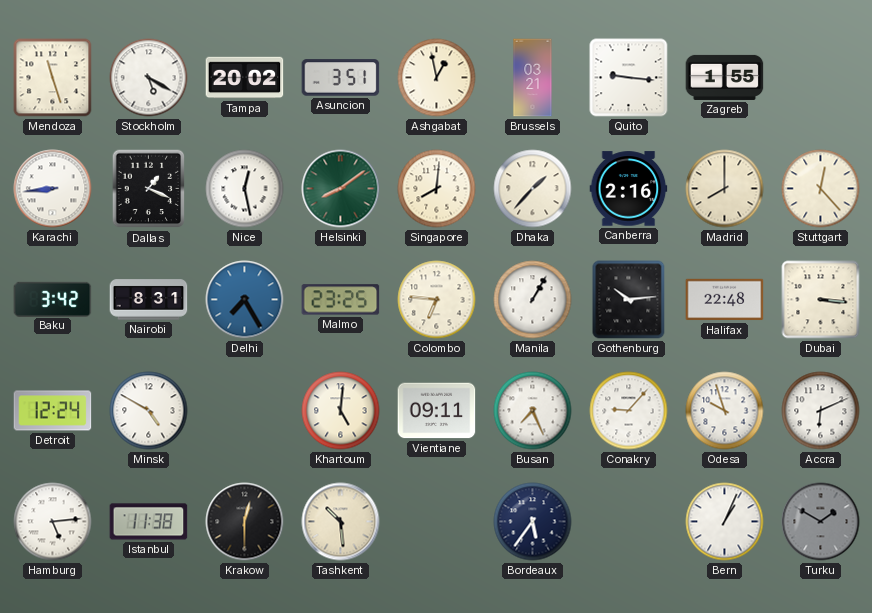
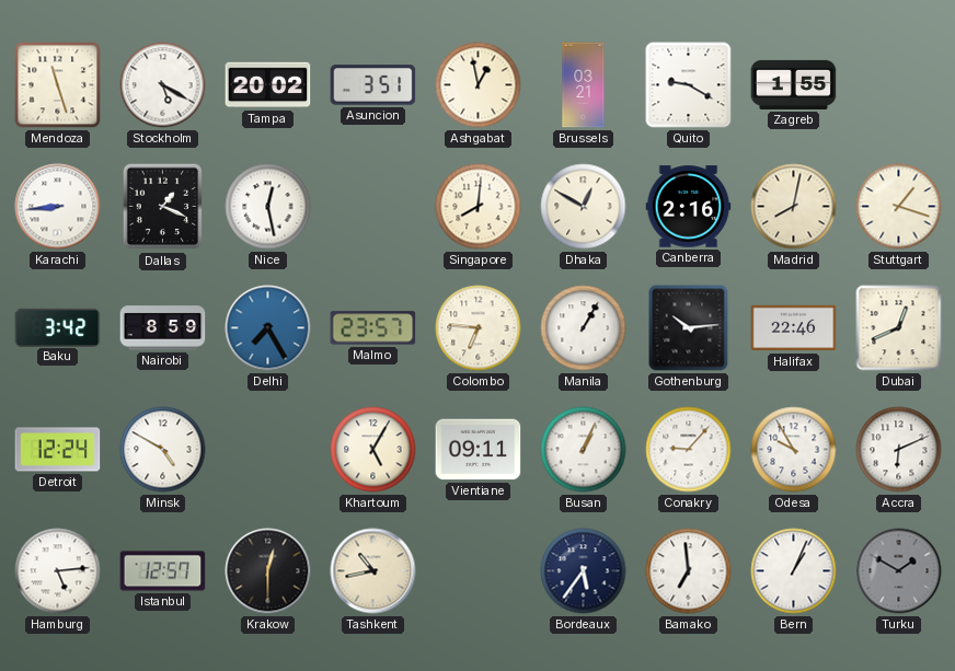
Quito: 9:16 -> 9:20 (689, 85)
Helsinki: 8:09 -> none (341, 189)
Dhaka: 1:37 -> 12:50 (584, 207)
Madrid: 8:00 -> 8:02 (794, 207)
Stuttgart: 12:23 -> 1:18 (899, 207)
Nairobi: 8:31 -> 8:59 (163, 328)
Malmo: 23:25 -> 23:57 (373, 328)
Halifax: 22:48 -> 22:46 (794, 328)
Dubai: 3:16 -> 12:41 (899, 328)
Khartoum: 5:01 -> 5:05 (373, 450)
Busan: 7:26 -> 1:04 (584, 450)
Odesa: 9:57 -> 9:55 (794, 450)
Istanbul: 11:38 -> 12:57 (163, 571)
Tashkent: 10:29 -> 10:43 (373, 571)
Bamako: none -> 6:59 (689, 571)
